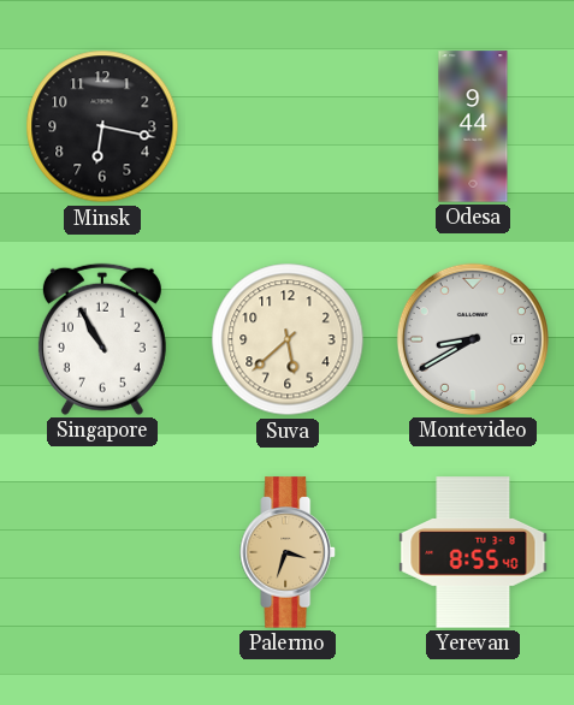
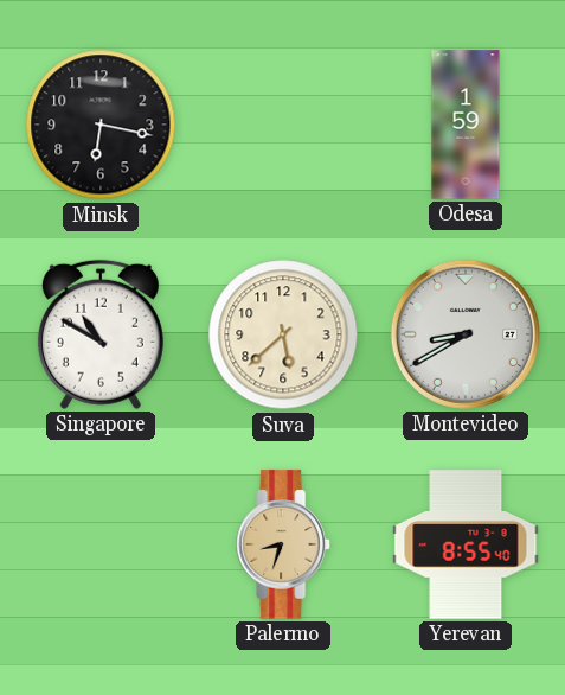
Odesa: 9:44 -> 1:59 (466, 125)
Singapore: 10:55 -> 10:50 (101, 334)
Palermo: 3:33 -> 8:33 (283, 544)
